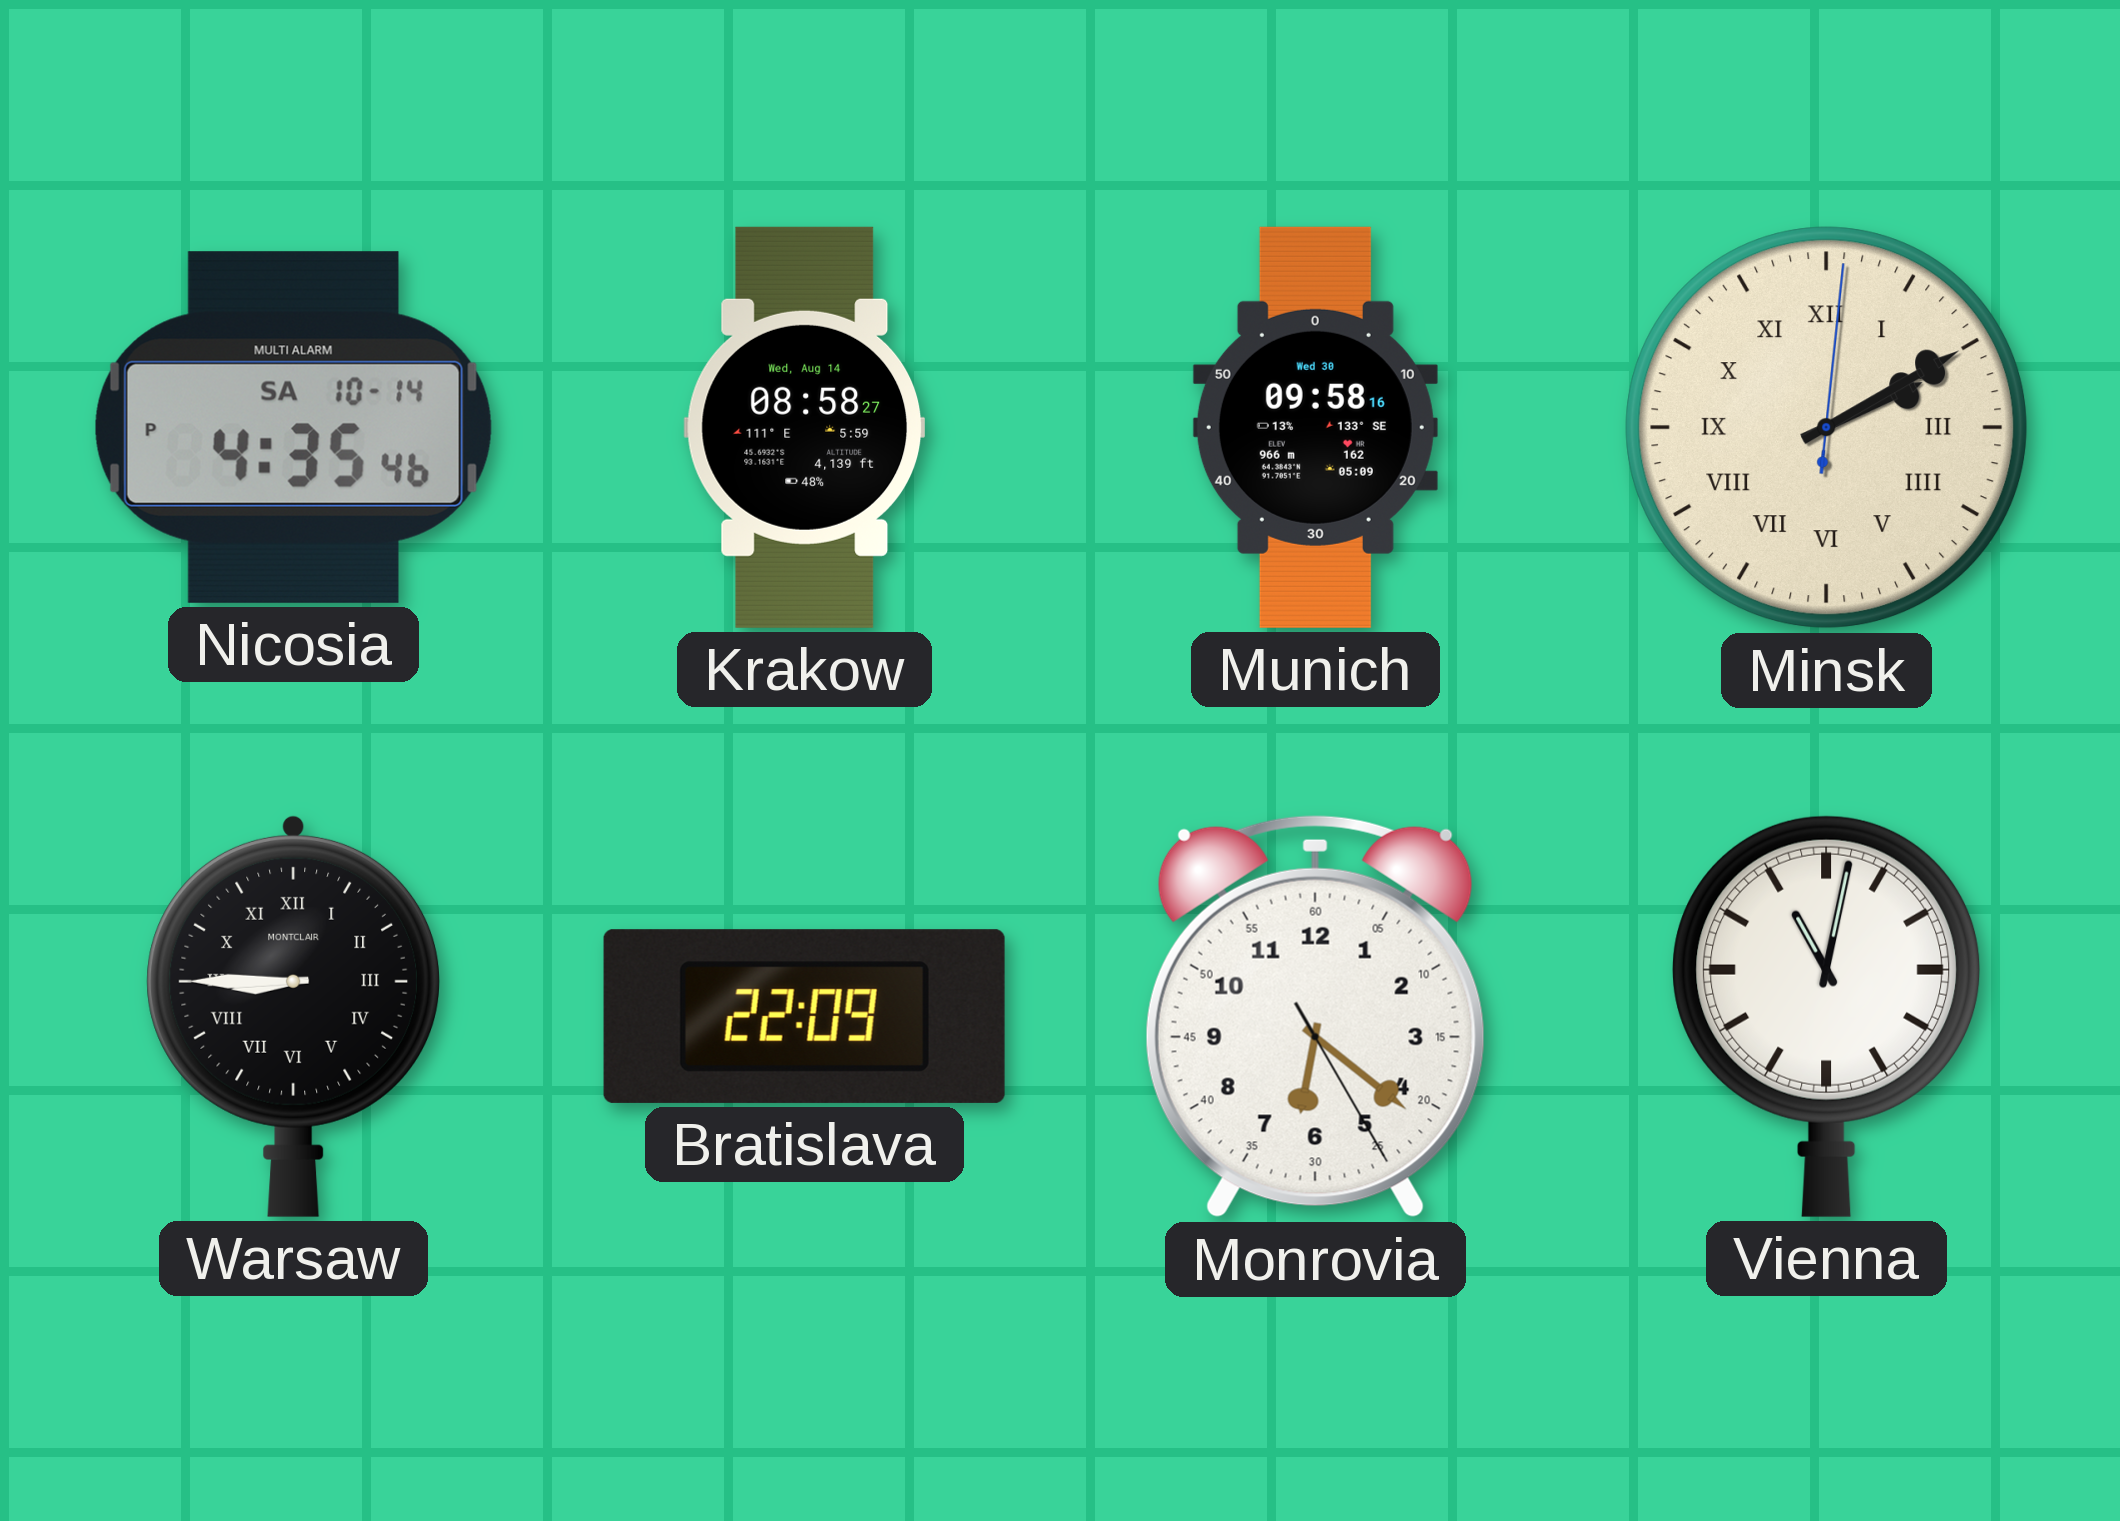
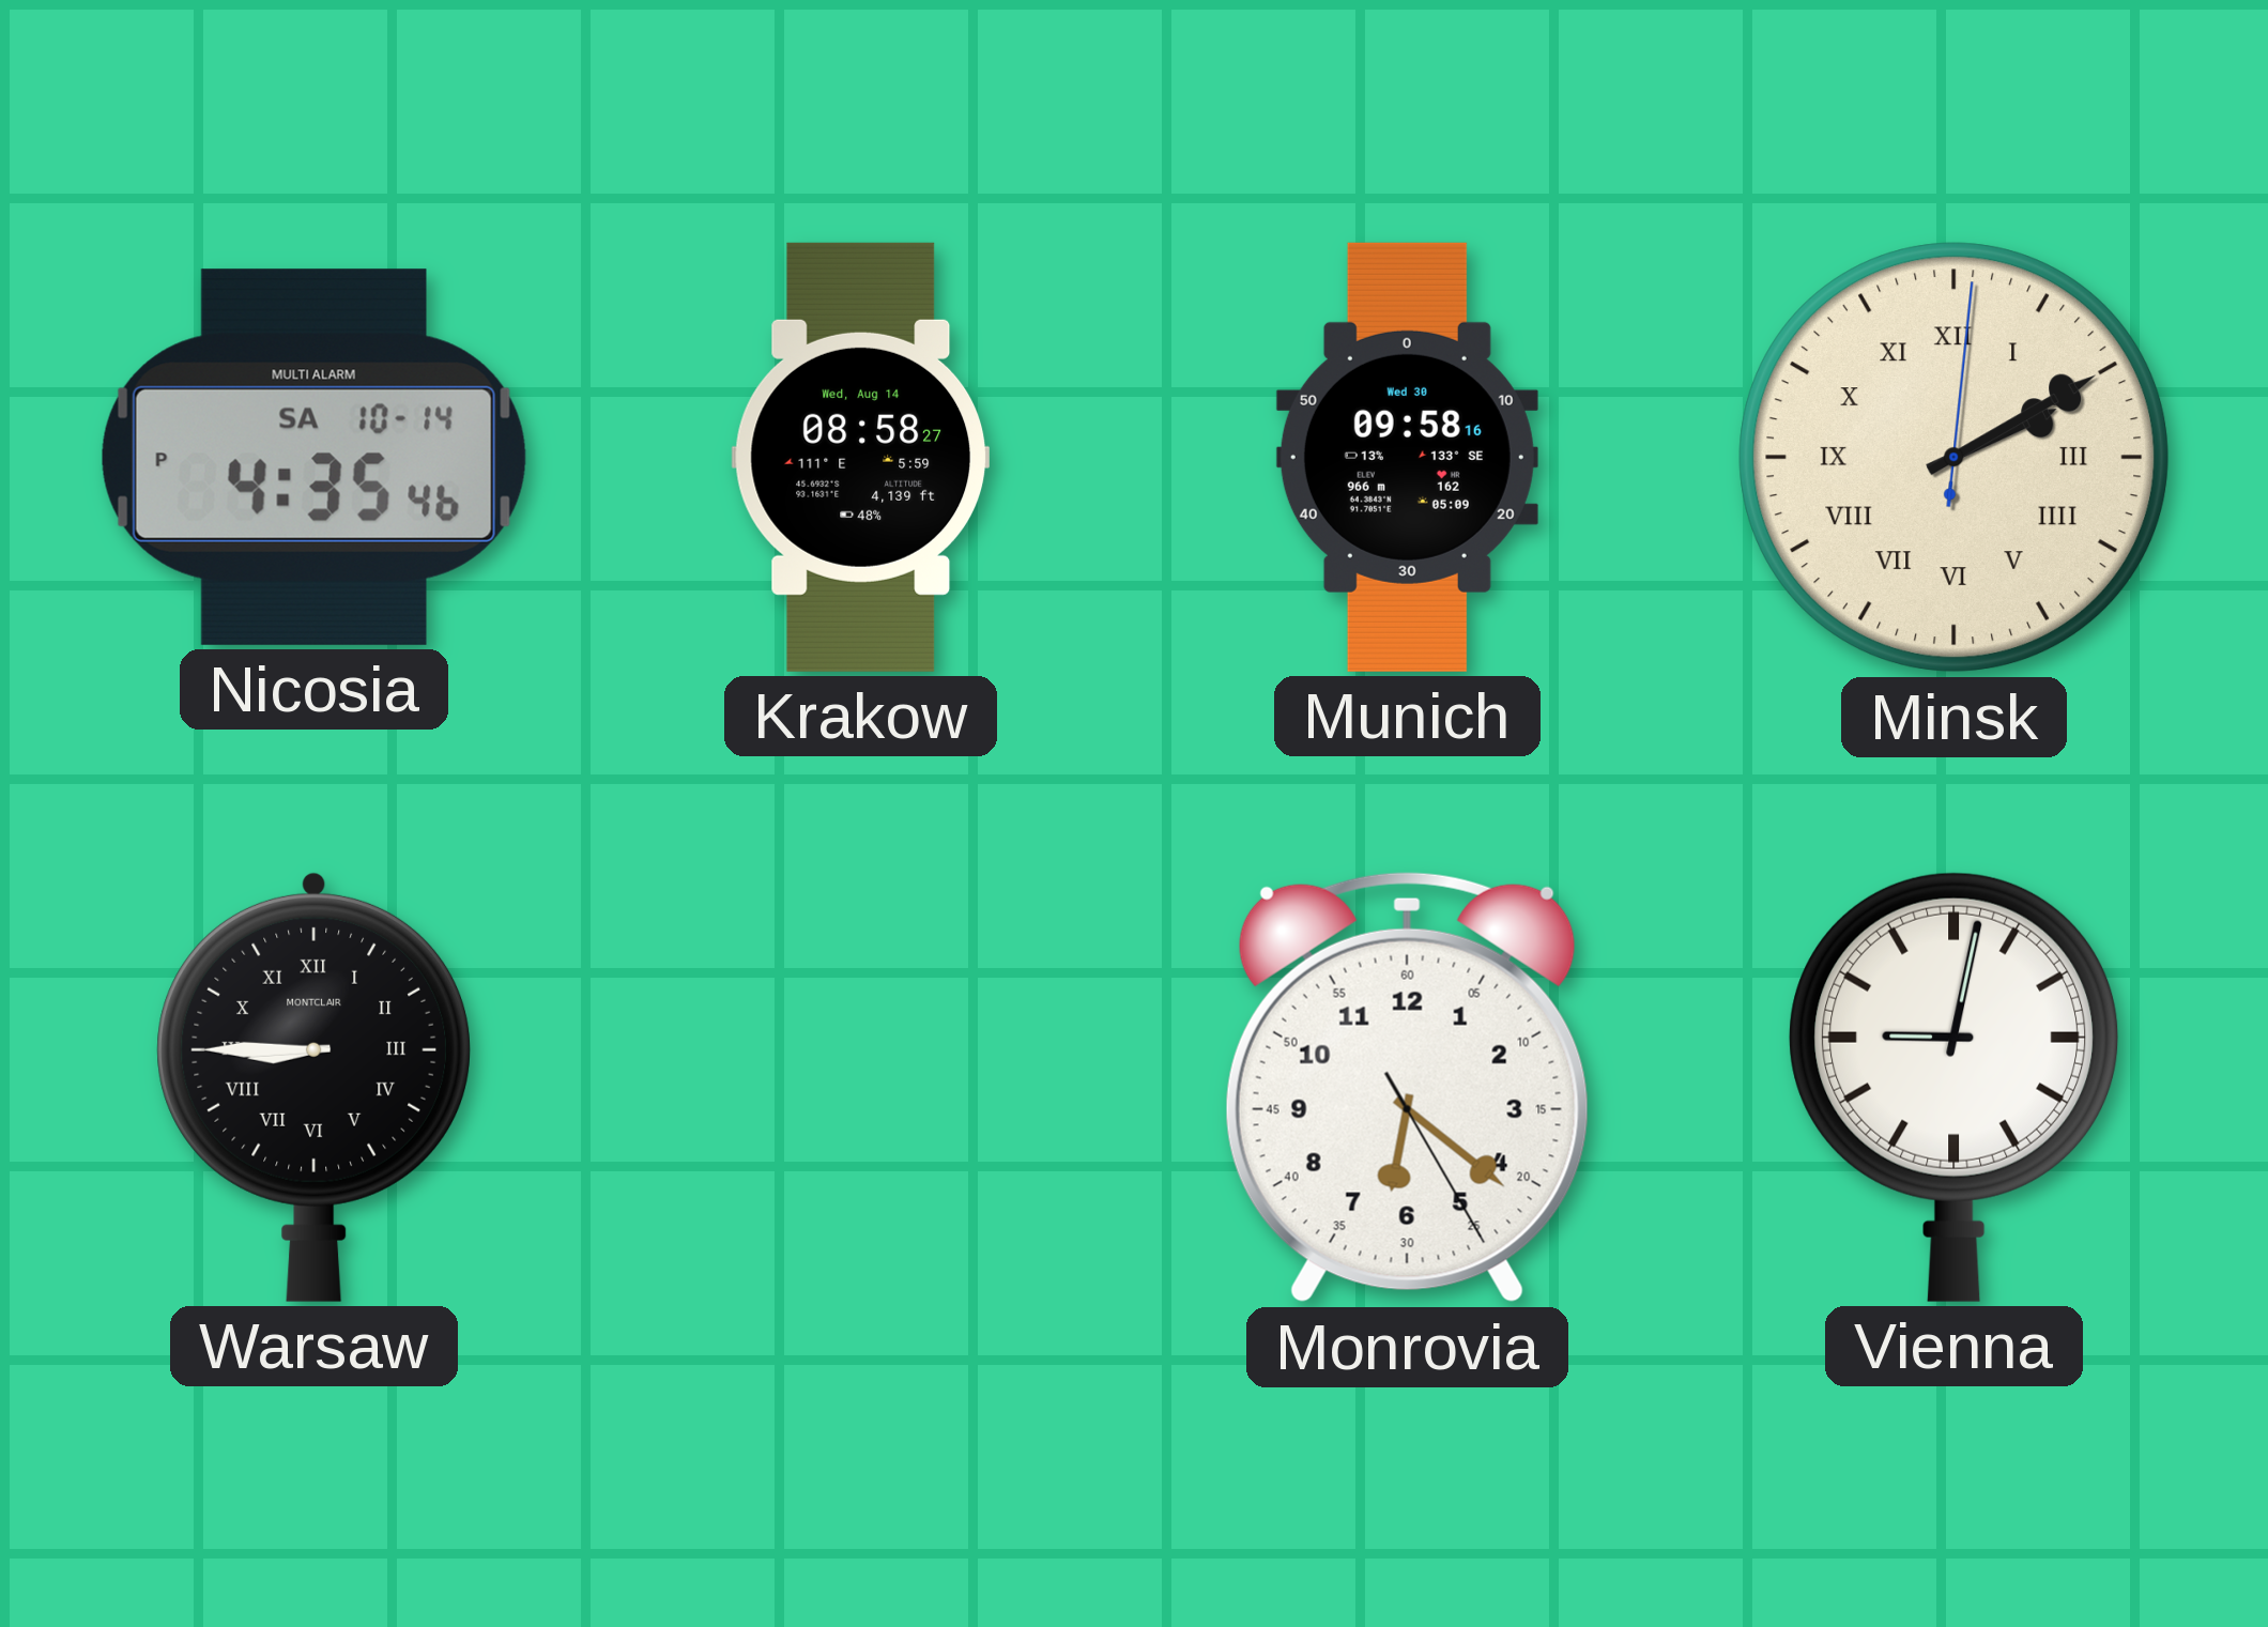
Bratislava: 22:09 -> none (804, 1016)
Vienna: 11:02 -> 9:02 (1955, 1087)
